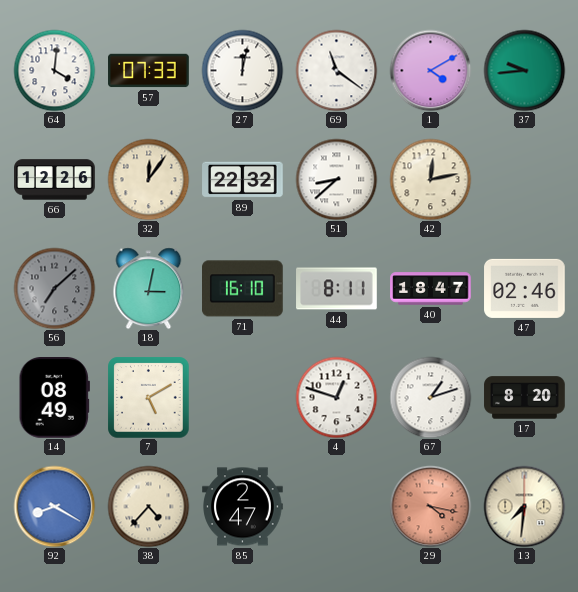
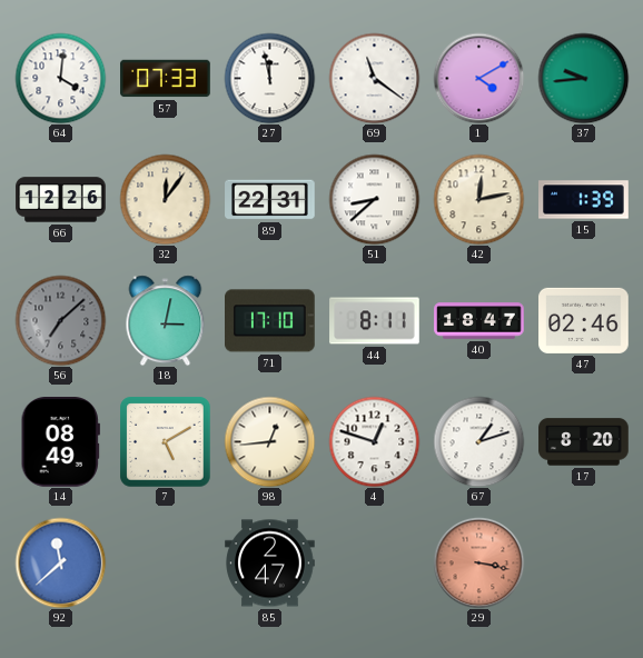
27: 12:02 -> 11:58 (269, 78)
89: 22:32 -> 22:31 (270, 200)
15: none -> 1:39 (584, 200)
71: 16:10 -> 17:10 (270, 321)
98: none -> 12:44 (269, 441)
92: 8:20 -> 11:38 (60, 562)
38: 4:37 -> none (148, 506)
29: 4:17 -> 3:17 (478, 562)
13: 7:31 -> none (524, 506)
